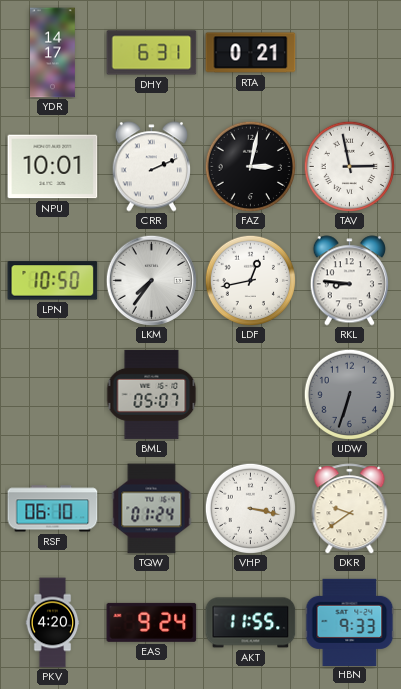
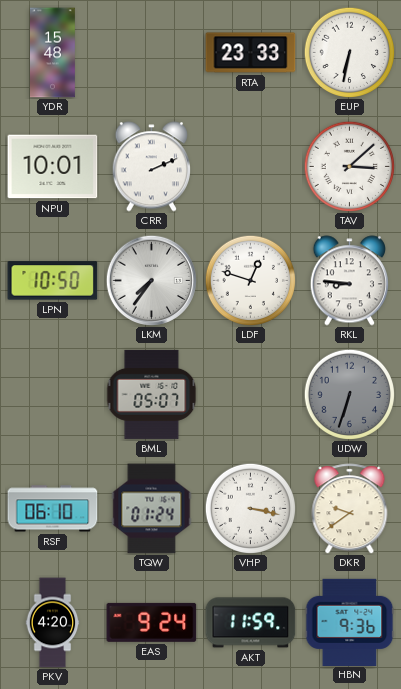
YDR: 14:17 -> 15:48 (53, 53)
DHY: 6:31 -> none (152, 53)
RTA: 0:21 -> 23:33 (251, 53)
EUP: none -> 6:32 (349, 52)
FAZ: 3:02 -> none (250, 166)
TAV: 2:58 -> 3:08 (349, 166)
LDF: 12:43 -> 12:48 (250, 280)
AKT: 11:55 -> 11:59 (251, 623)
HBN: 9:33 -> 9:36 (350, 622)
